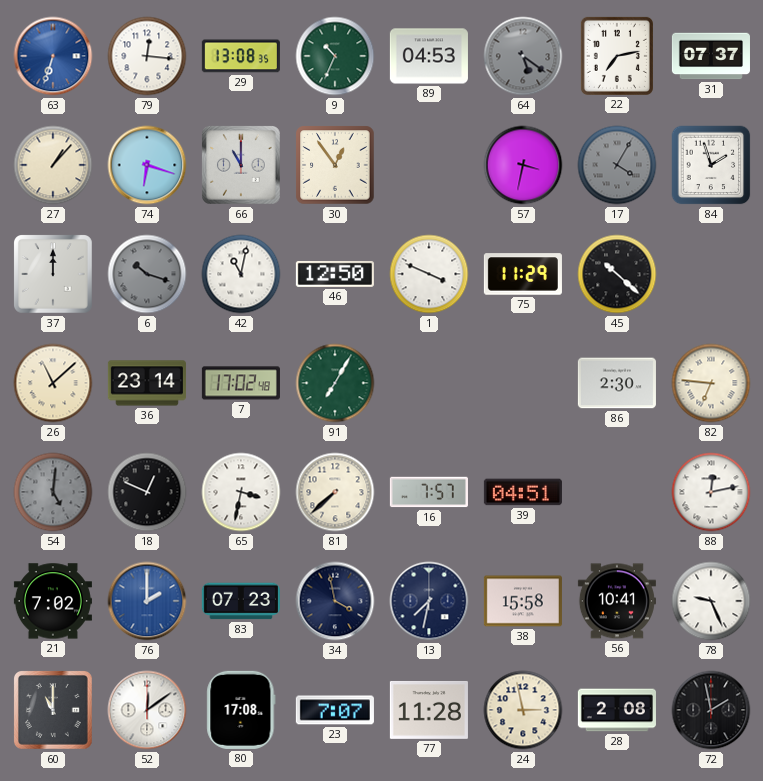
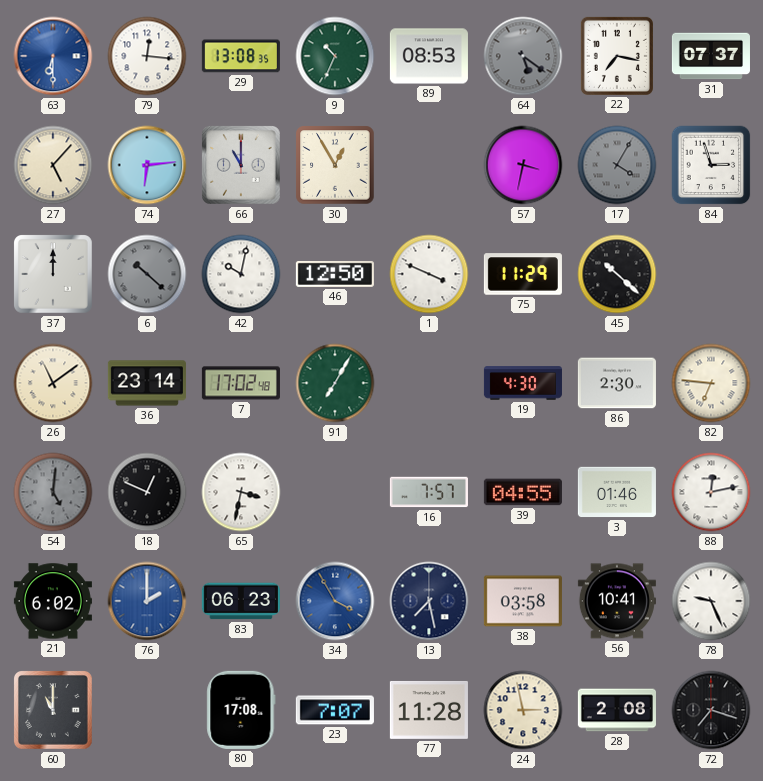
63: 6:33 -> 6:30 (53, 56)
89: 04:53 -> 08:53 (429, 56)
22: 7:13 -> 7:17 (617, 56)
27: 1:07 -> 5:07 (53, 165)
74: 6:18 -> 6:14 (147, 165)
30: 12:54 -> 12:55 (335, 165)
84: 1:57 -> 2:57 (711, 165)
6: 10:18 -> 10:22 (147, 274)
42: 11:02 -> 10:02 (241, 274)
26: 11:08 -> 11:09 (53, 383)
19: none -> 4:30 (523, 383)
81: 7:38 -> none (335, 492)
39: 04:51 -> 04:55 (523, 492)
3: none -> 01:46 (617, 492)
21: 7:02 -> 6:02 (53, 601)
83: 07:23 -> 06:23 (241, 601)
34: 3:58 -> 3:55 (335, 601)
34 dial: navy -> blue (335, 601)
13: 7:32 -> 7:28 (429, 601)
38: 15:58 -> 03:58 (523, 601)
52: 12:09 -> none (147, 710)
72: 1:58 -> 7:18 (711, 710)
